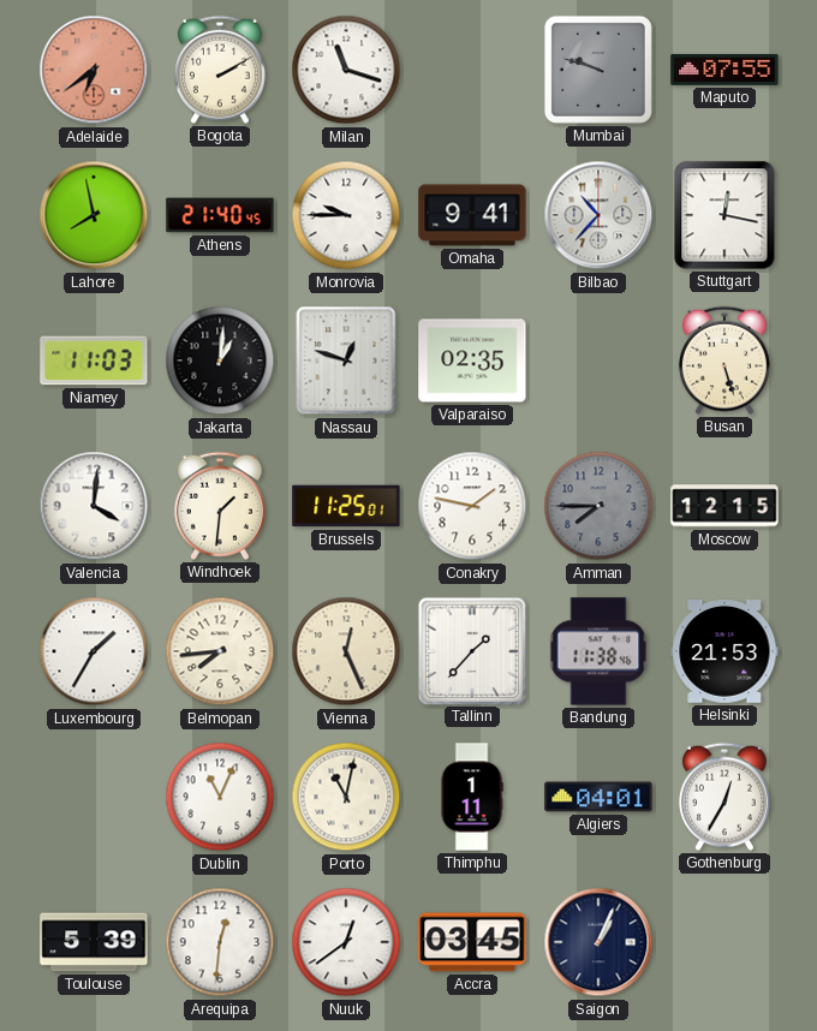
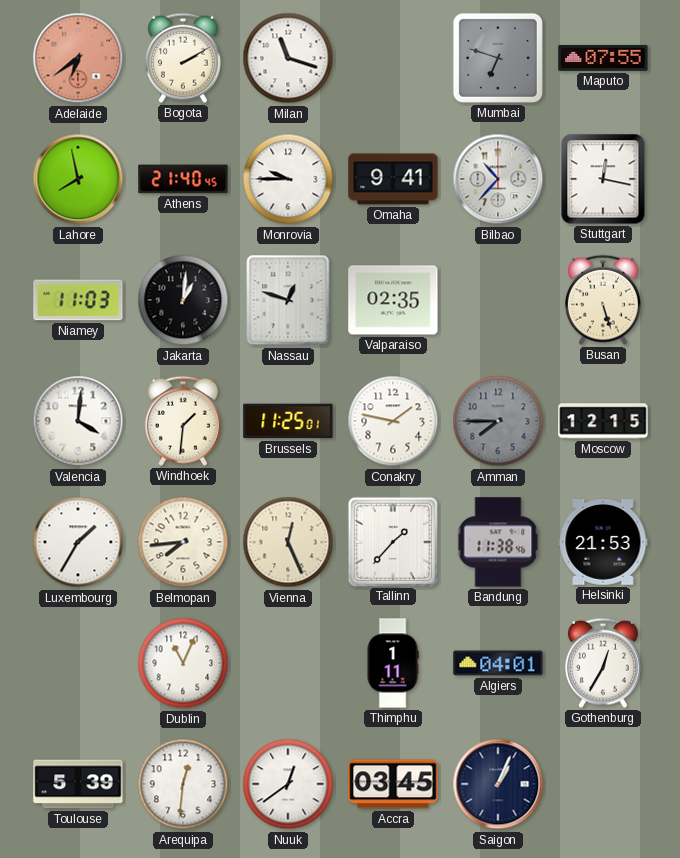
Mumbai: 9:48 -> 6:48 (498, 58)
Porto: 11:02 -> none (346, 797)
